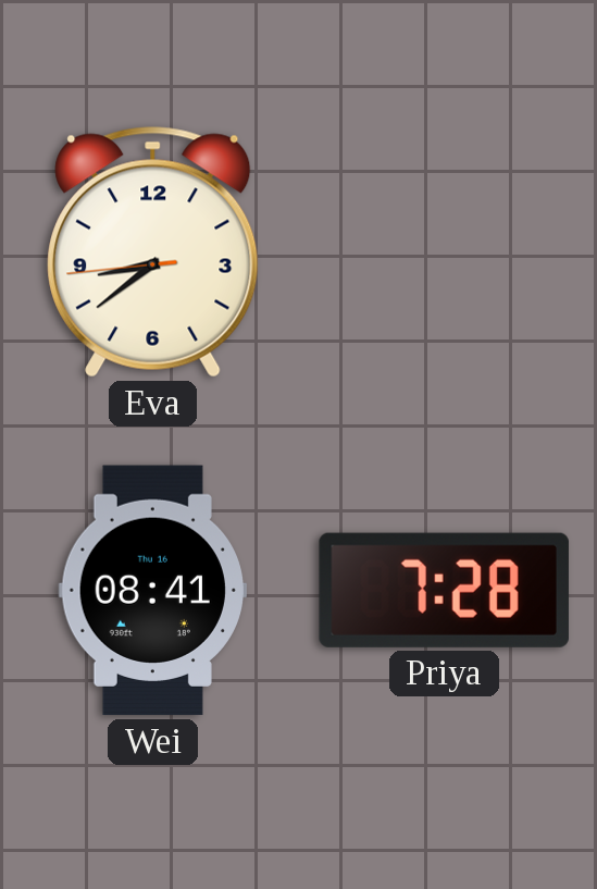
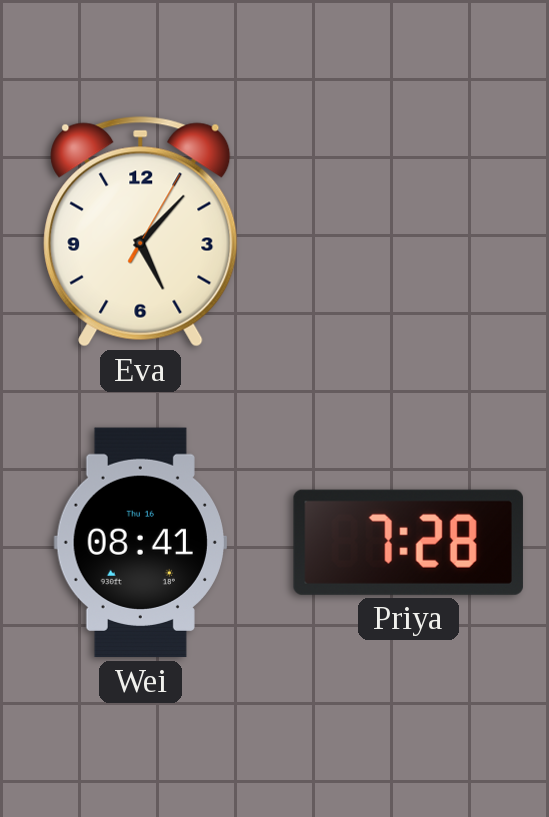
Eva: 8:38 -> 5:07 (141, 232)
